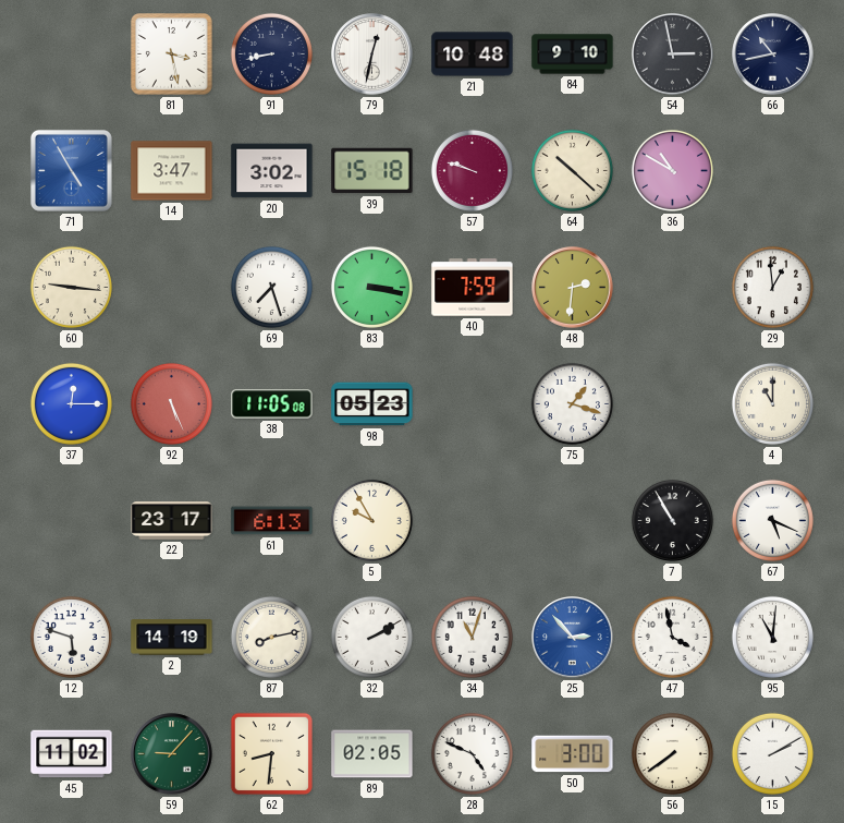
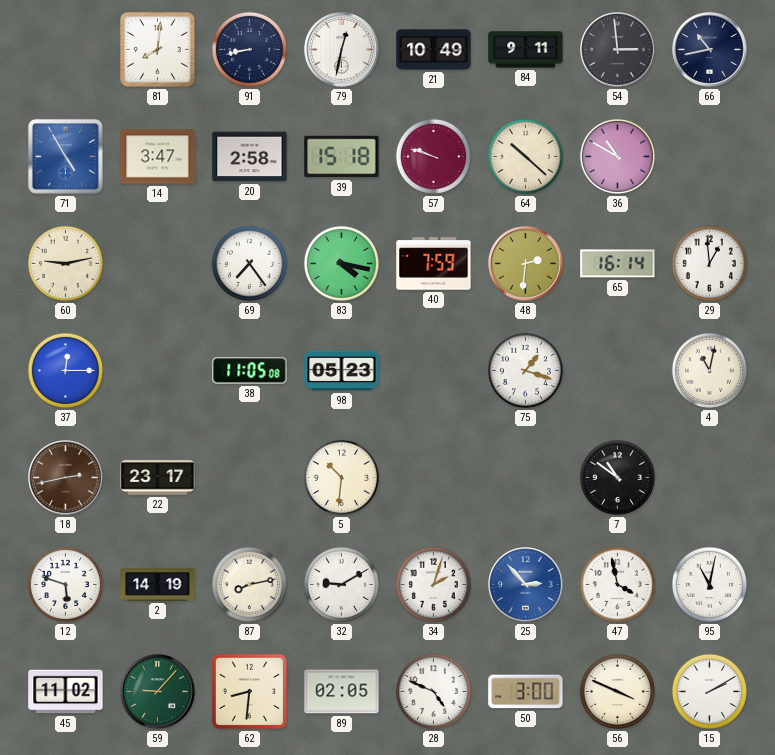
81: 3:28 -> 8:01 (158, 50)
21: 10:48 -> 10:49 (434, 50)
84: 9:10 -> 9:11 (526, 50)
54: 2:58 -> 2:59 (618, 50)
20: 3:02 -> 2:58 (250, 157)
60: 9:16 -> 9:13 (65, 263)
69: 7:27 -> 7:24 (249, 263)
83: 3:17 -> 4:17 (341, 263)
65: none -> 16:14 (618, 264)
92: 5:26 -> none (171, 403)
4: 11:00 -> 11:02 (709, 370)
18: none -> 2:43 (66, 478)
61: 6:13 -> none (272, 521)
5: 9:55 -> 10:31 (341, 477)
7: 10:55 -> 10:51 (617, 477)
67: 5:19 -> none (772, 520)
32: 2:10 -> 9:10 (341, 584)
34: 11:03 -> 2:03 (433, 584)
95: 11:01 -> 11:02 (709, 584)
56: 7:39 -> 3:49 (617, 691)
